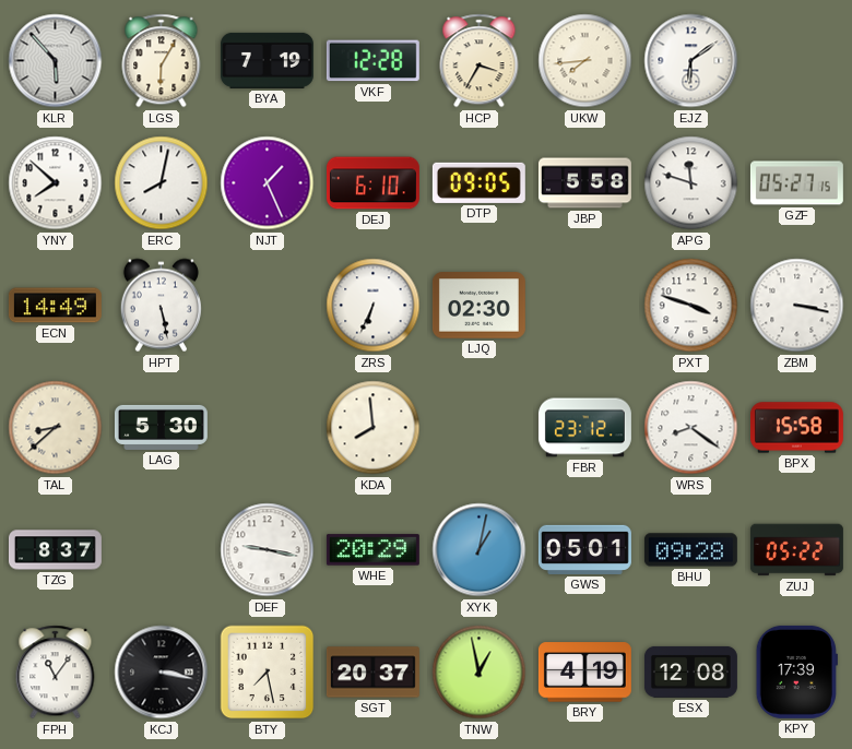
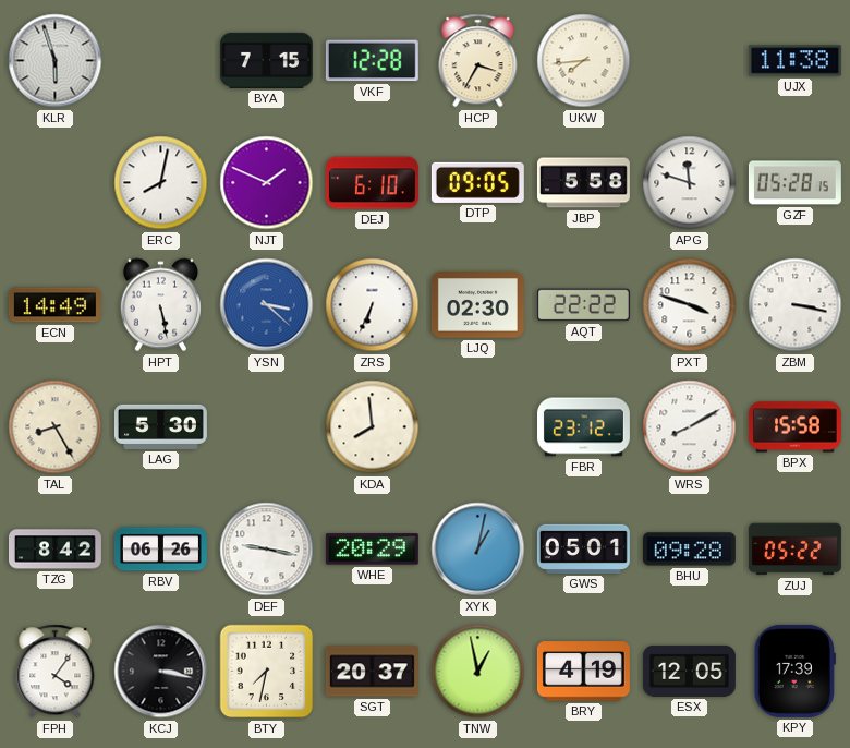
KLR: 5:53 -> 5:57 (56, 61)
LGS: 6:05 -> none (162, 61)
BYA: 7:19 -> 7:15 (266, 60)
EJZ: 6:09 -> none (691, 61)
UJX: none -> 11:38 (794, 61)
YNY: 7:52 -> none (56, 183)
NJT: 1:26 -> 1:49 (267, 183)
GZF: 05:27 -> 05:28 (794, 183)
YSN: none -> 3:22 (267, 305)
AQT: none -> 22:22 (583, 305)
TAL: 8:38 -> 8:25 (56, 427)
WRS: 8:21 -> 8:10 (690, 427)
TZG: 8:37 -> 8:42 (54, 550)
RBV: none -> 06:26 (160, 550)
FPH: 11:06 -> 4:06 (56, 672)
BTY: 7:28 -> 7:32 (267, 672)
ESX: 12:08 -> 12:05 (689, 671)
